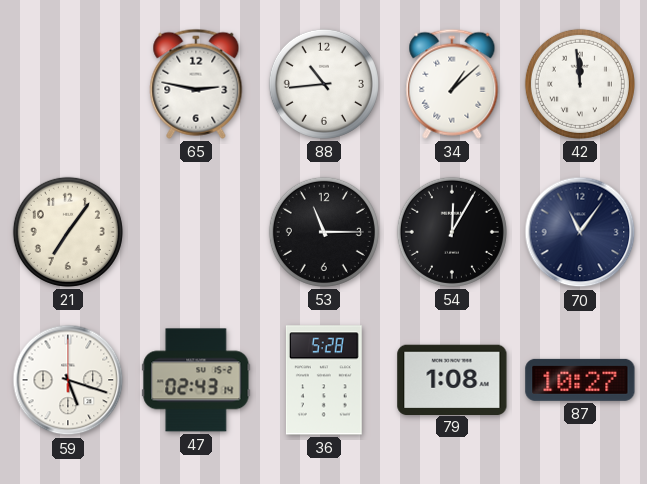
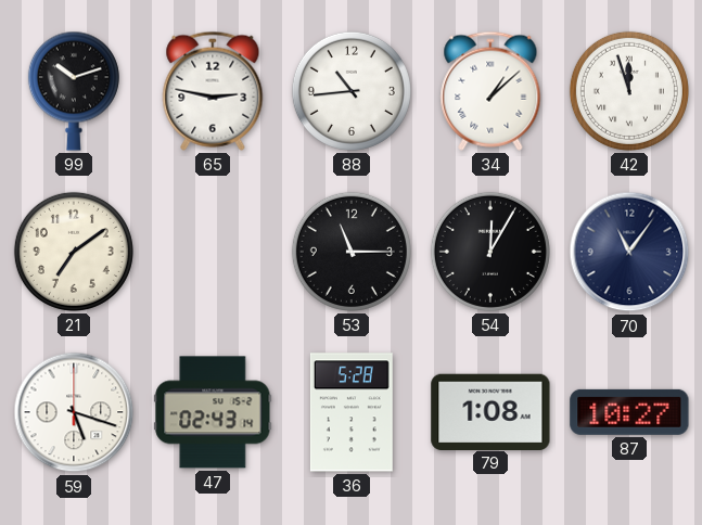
99: none -> 10:12 (74, 91)
42: 11:59 -> 11:57 (629, 91)
21: 7:06 -> 7:09 (74, 252)
